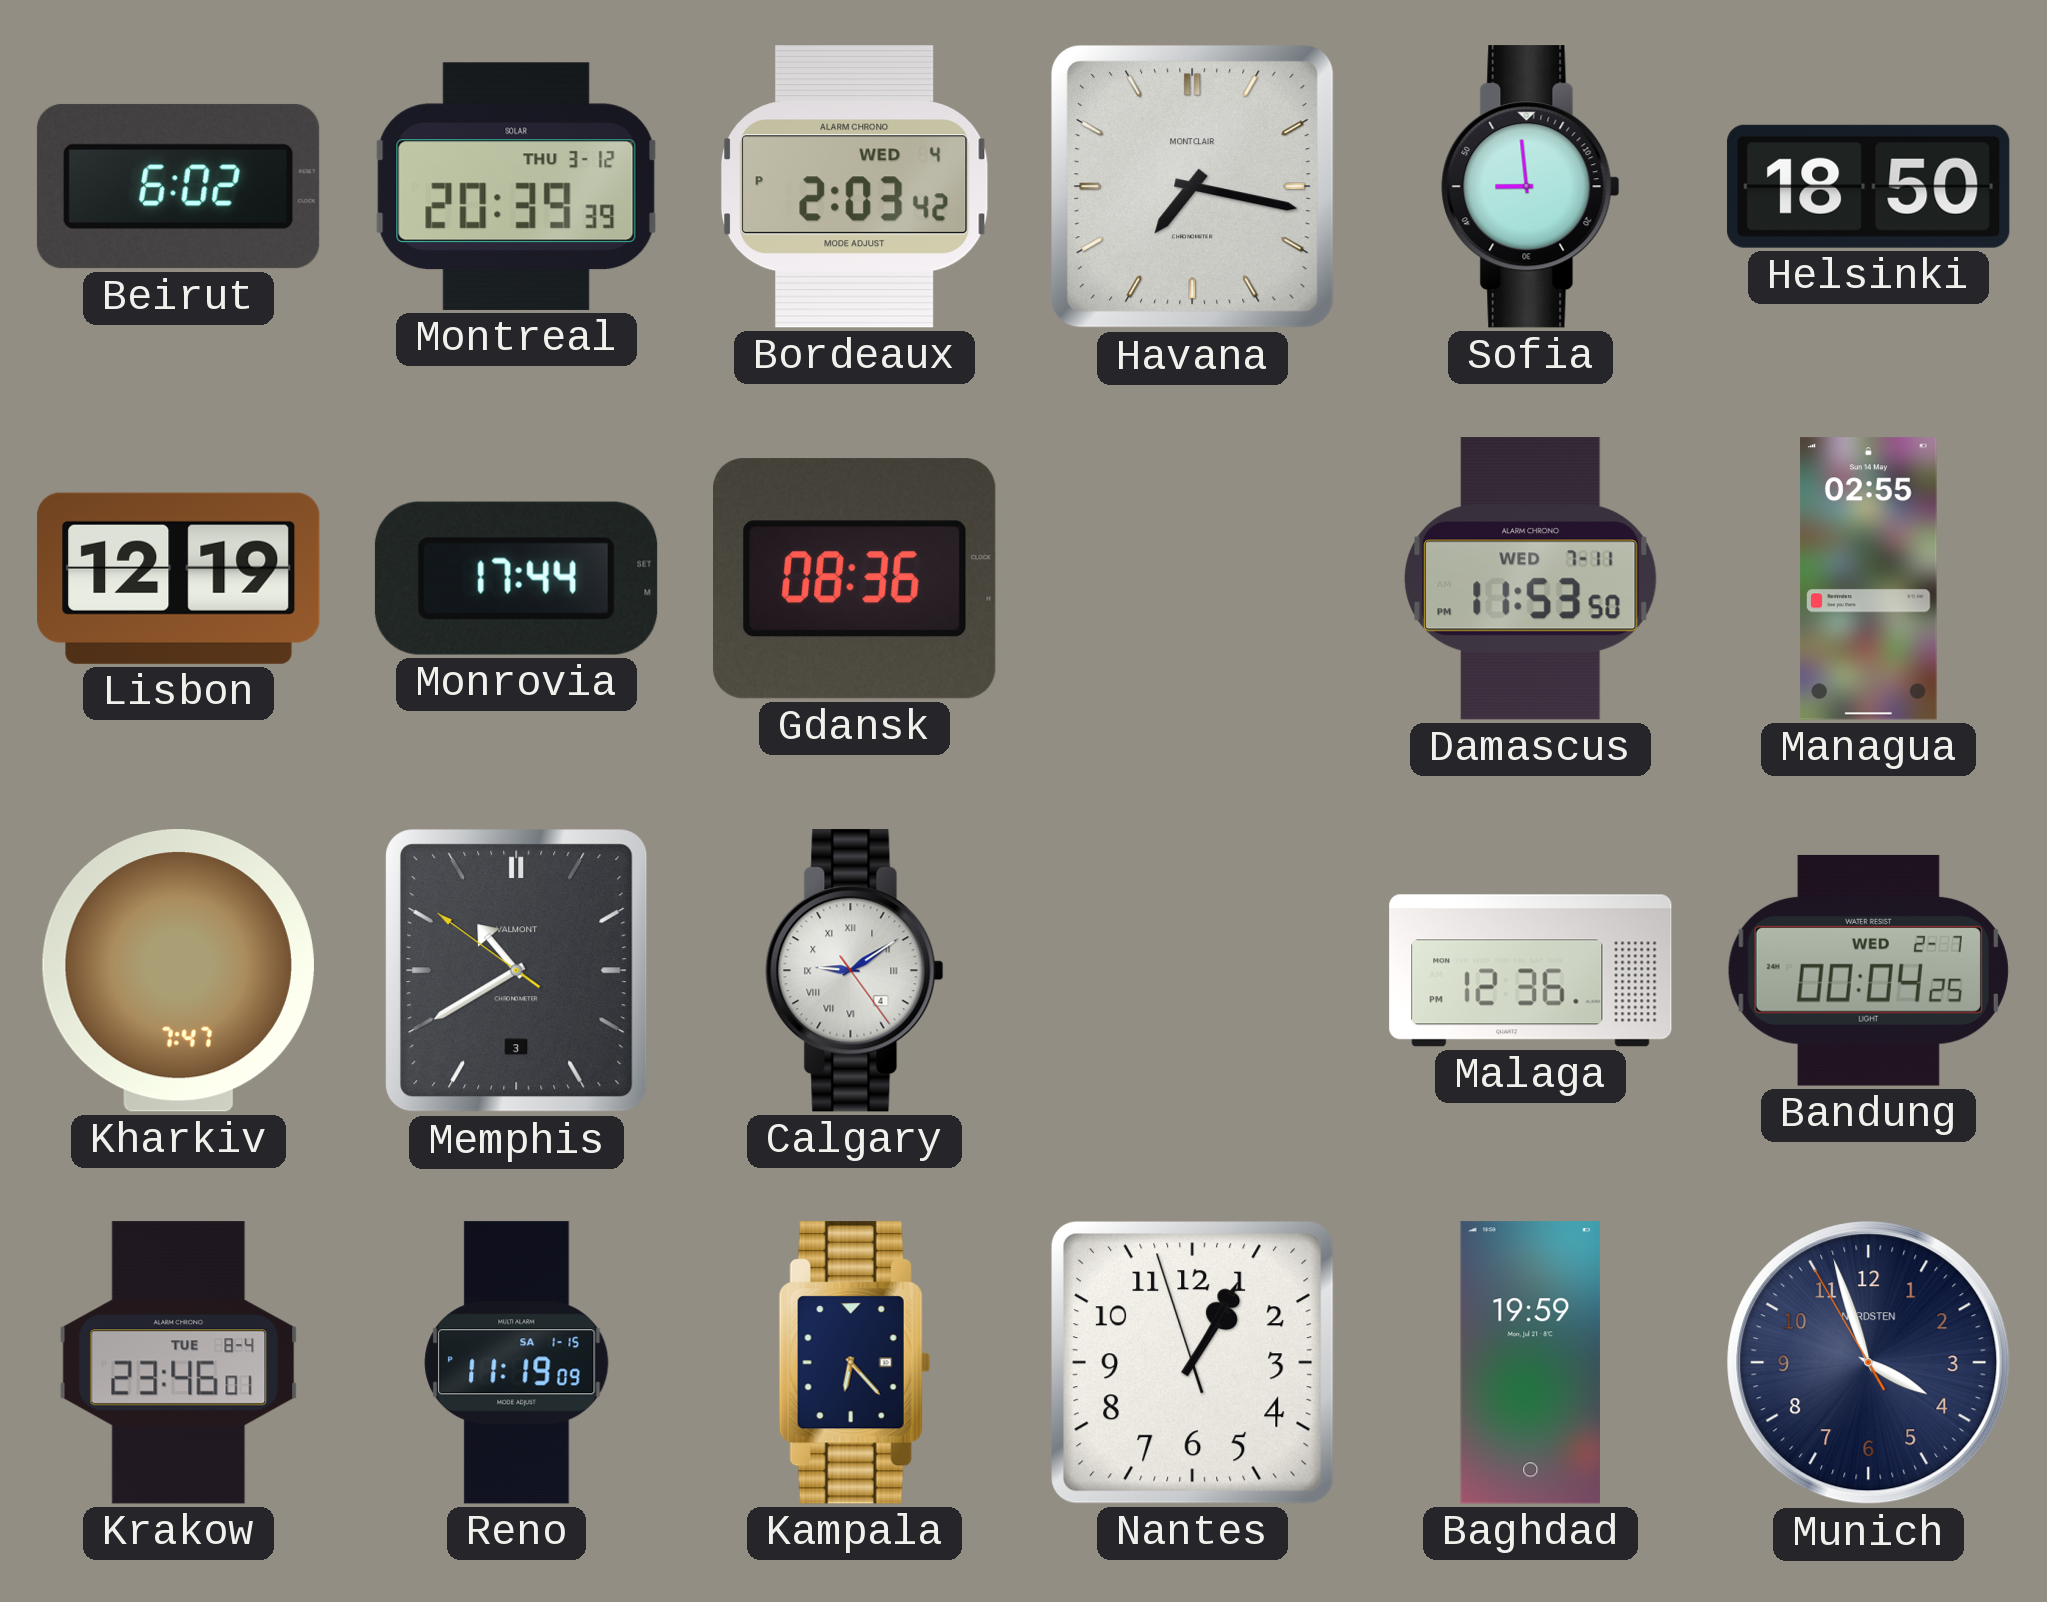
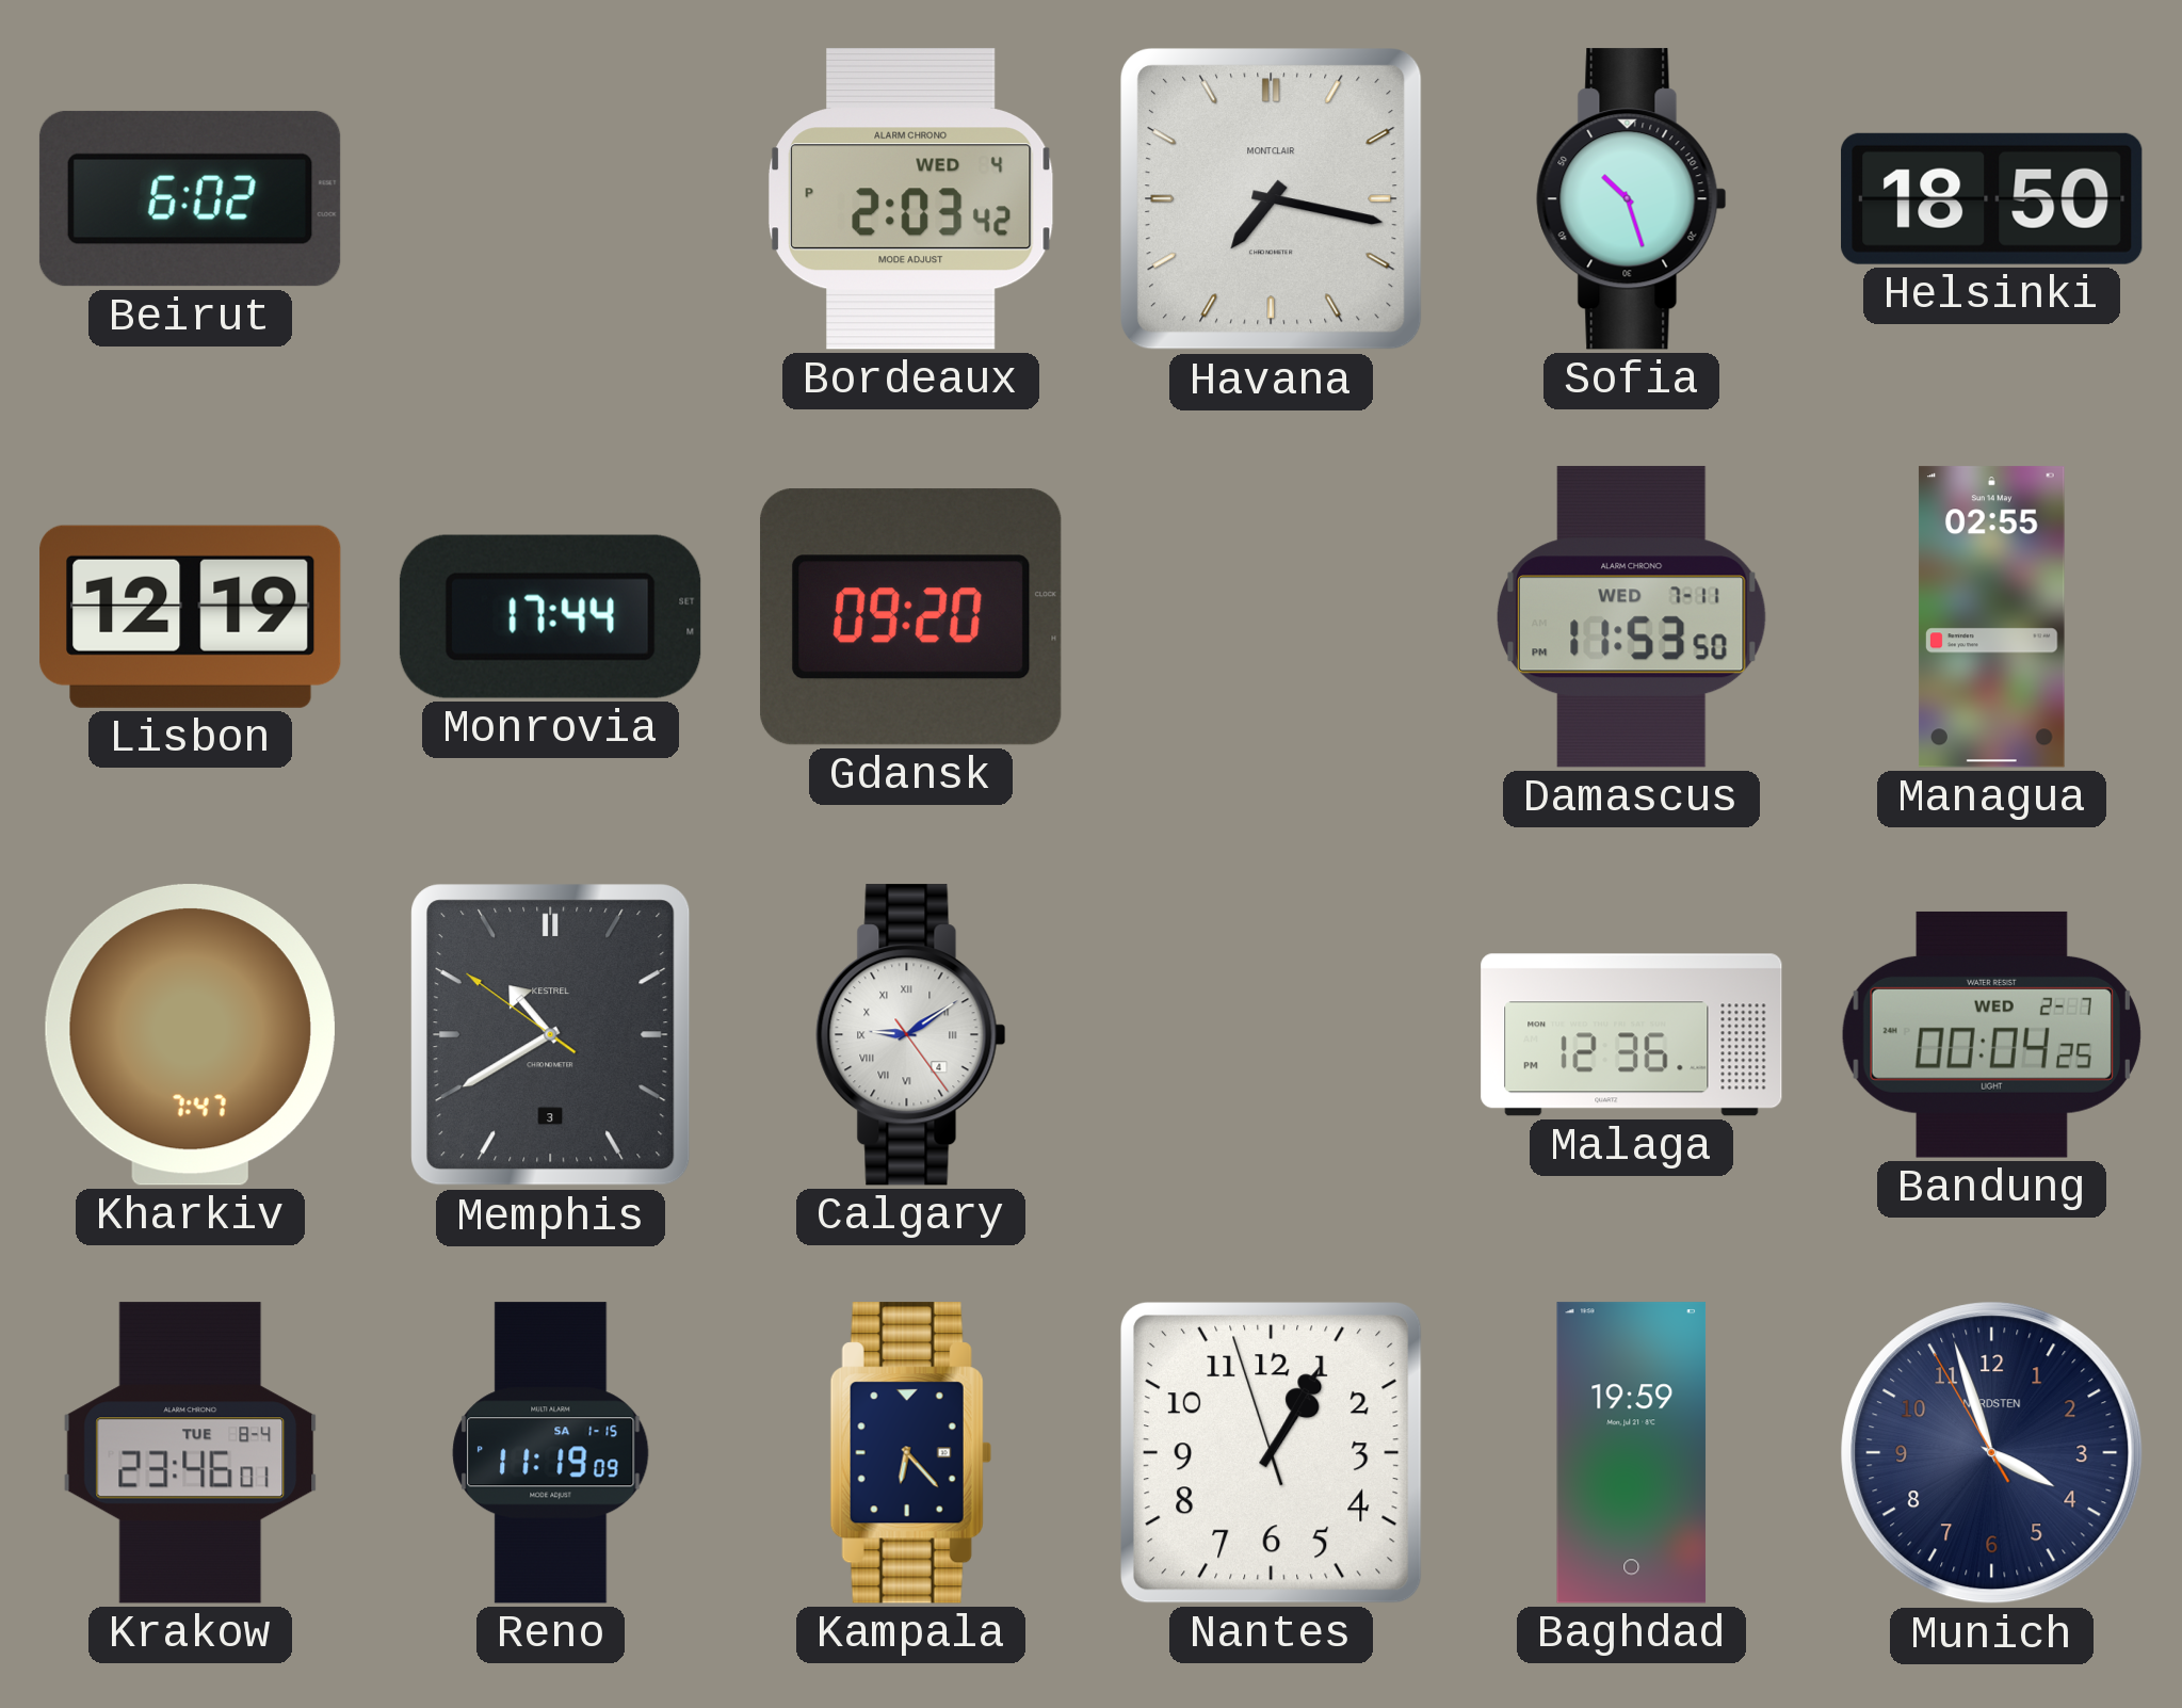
Montreal: 20:39 -> none (516, 186)
Sofia: 8:59 -> 10:27 (1632, 199)
Gdansk: 08:36 -> 09:20 (911, 617)
Memphis brand: VALMONT -> KESTREL (551, 1035)
